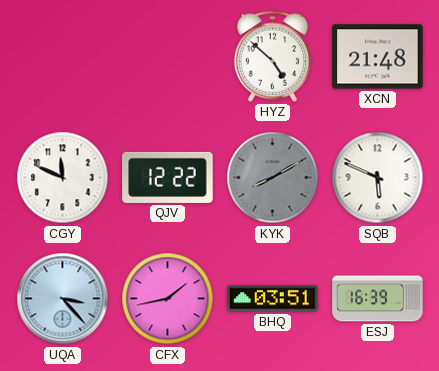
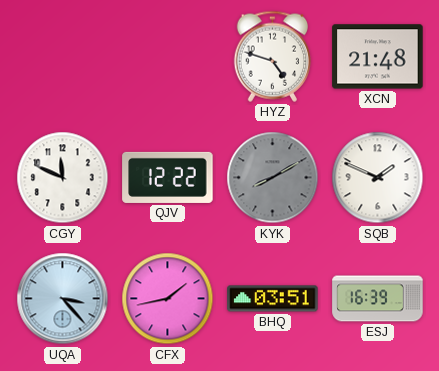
HYZ: 4:52 -> 4:48 (273, 56)
SQB: 5:49 -> 1:49 (378, 178)
